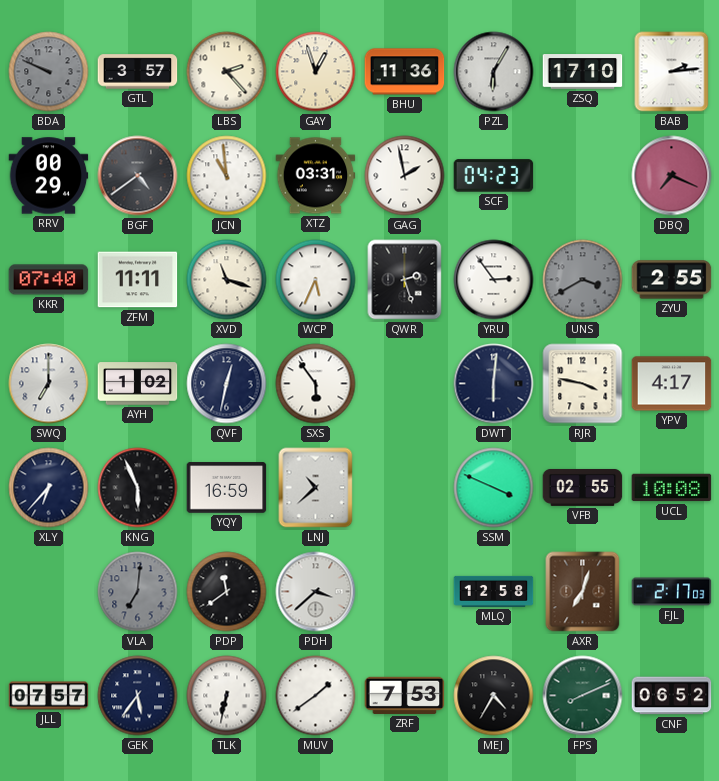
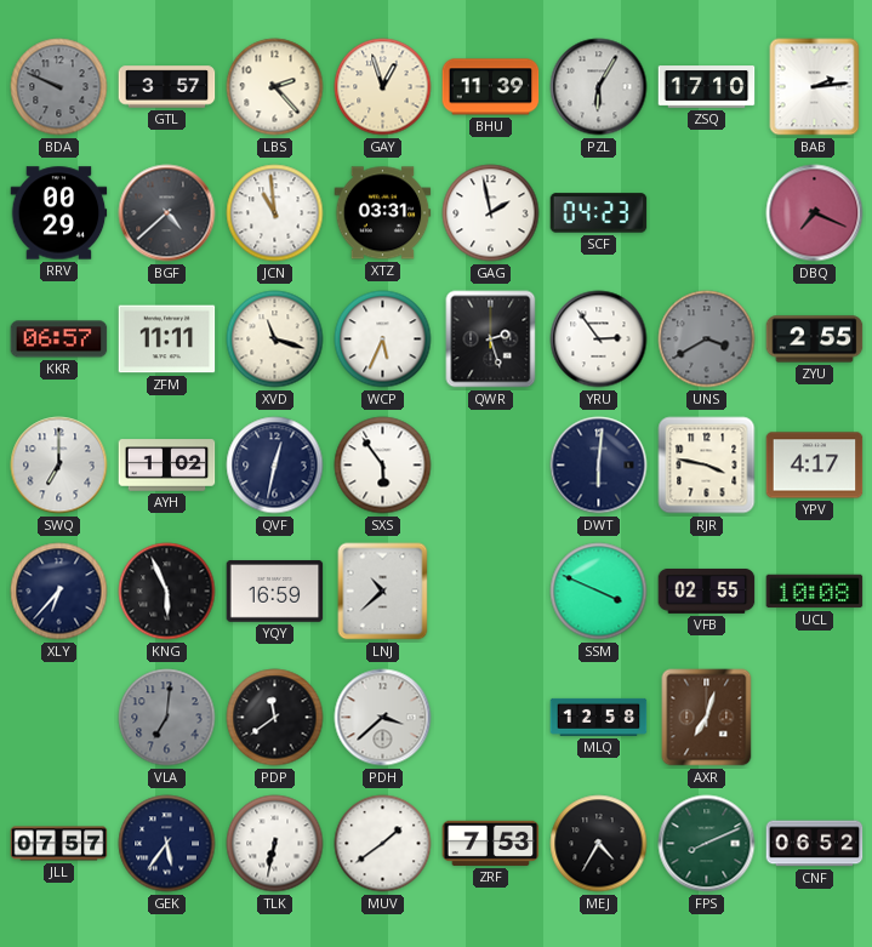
BHU: 11:36 -> 11:39 (491, 87)
BGF: 4:39 -> 4:38 (167, 213)
KKR: 07:40 -> 06:57 (59, 340)
FJL: 2:17 -> none (672, 592)
